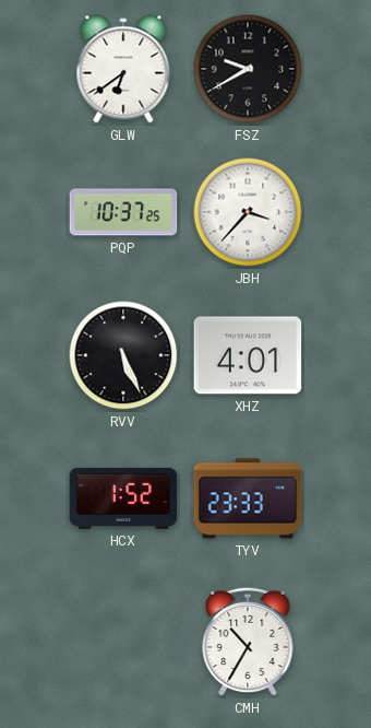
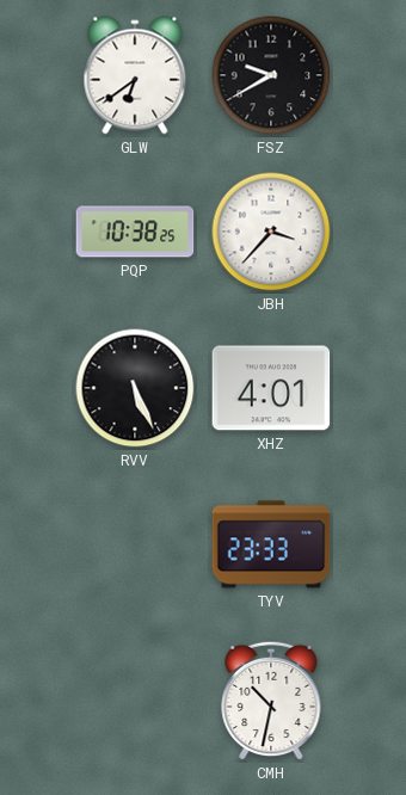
PQP: 10:37 -> 10:38 (135, 232)
HCX: 1:52 -> none (123, 498)
CMH: 10:35 -> 10:32 (271, 701)
